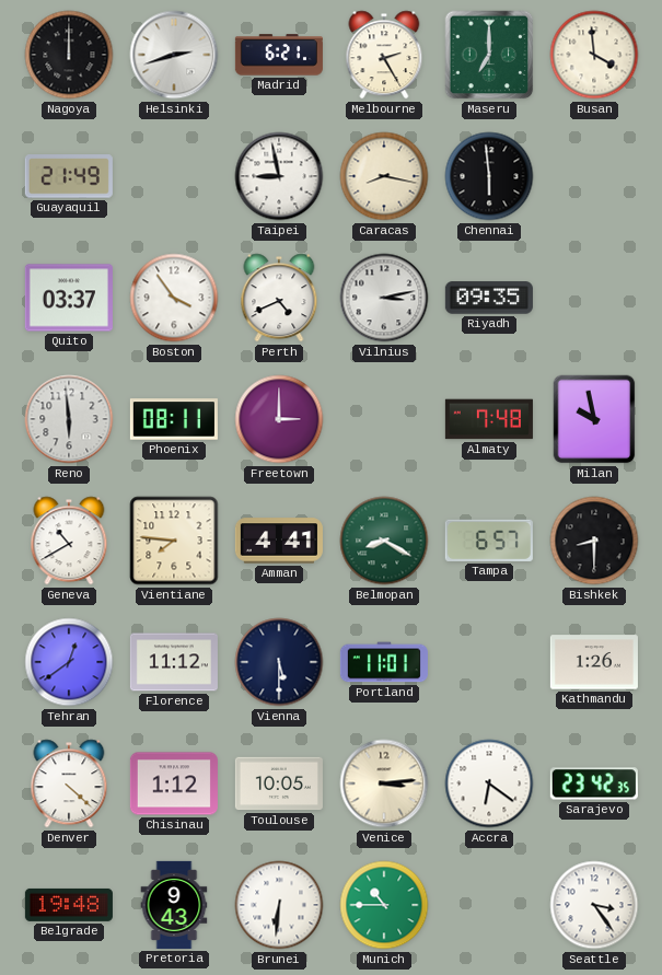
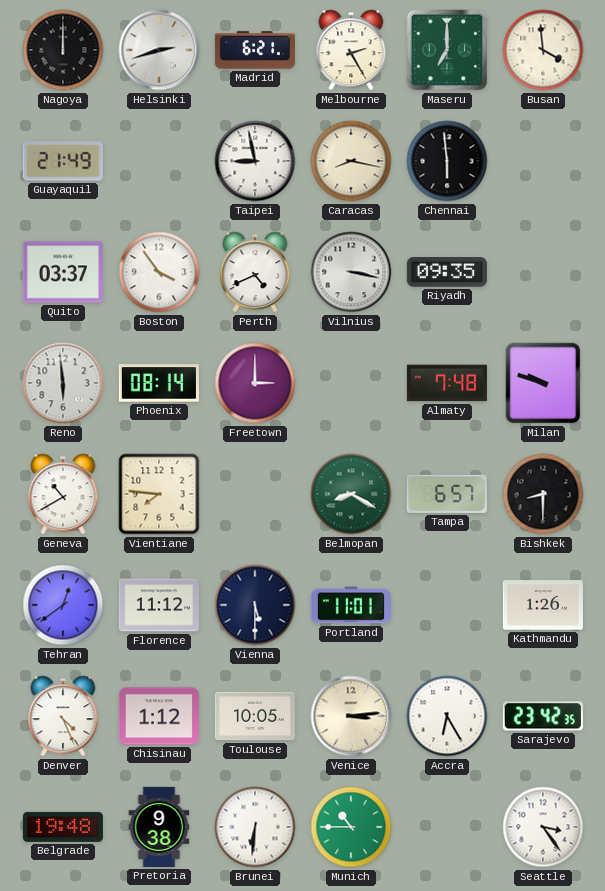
Vilnius: 3:13 -> 3:17 (351, 272)
Phoenix: 08:11 -> 08:14 (159, 383)
Milan: 9:58 -> 9:48 (543, 383)
Amman: 4:41 -> none (279, 541)
Denver: 4:22 -> 4:26 (63, 716)
Accra: 6:21 -> 6:25 (447, 716)
Pretoria: 9:43 -> 9:38 (159, 827)
